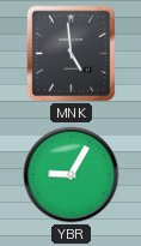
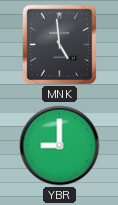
YBR: 9:05 -> 9:00 (60, 146)
